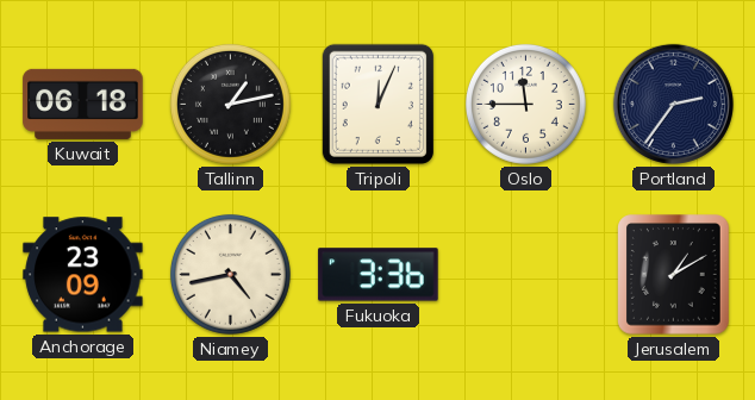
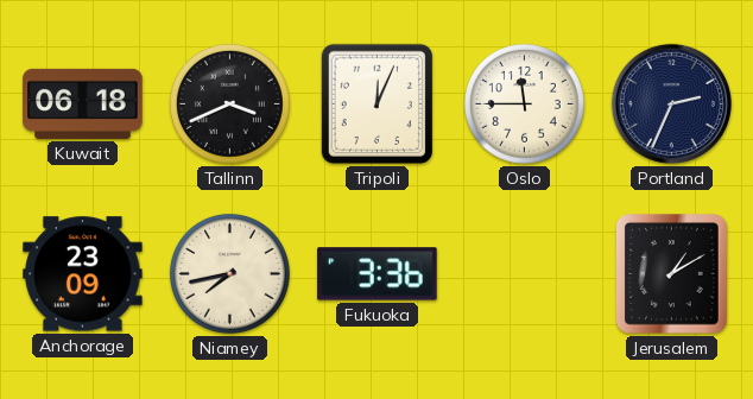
Tallinn: 1:13 -> 3:41 (229, 103)
Portland: 2:36 -> 2:34 (671, 103)
Niamey: 4:43 -> 7:43 (229, 273)
